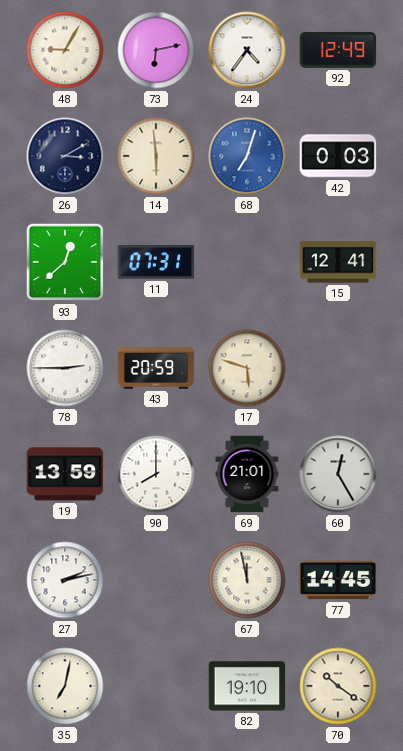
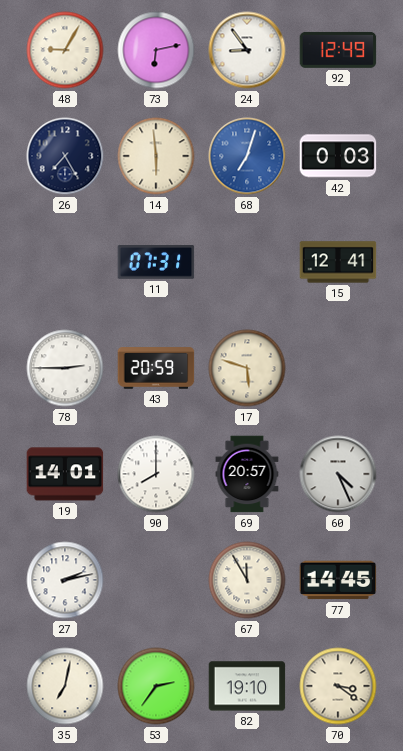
24: 4:36 -> 8:54 (247, 50)
26: 3:10 -> 7:25 (65, 156)
93: 12:38 -> none (65, 262)
19: 13:59 -> 14:01 (65, 474)
69: 21:01 -> 20:57 (247, 474)
60: 12:25 -> 4:26 (338, 474)
67: 11:58 -> 11:55 (247, 580)
53: none -> 2:36 (156, 686)
70: 10:21 -> 3:21 (338, 686)
